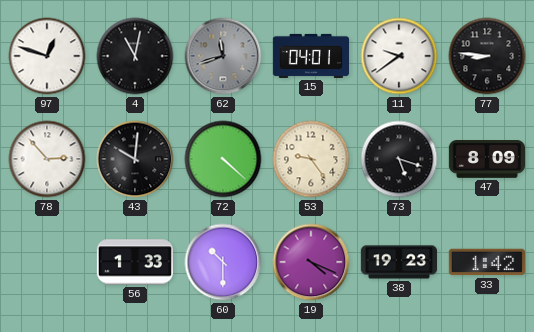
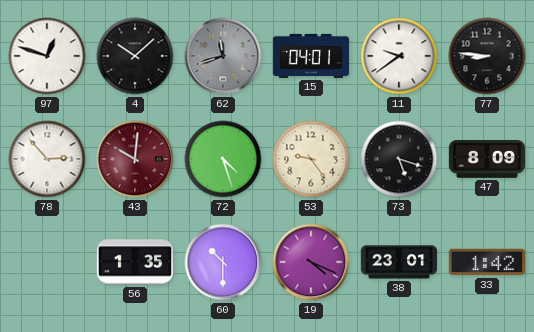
4: 11:02 -> 10:08 (135, 56)
43 dial: black -> burgundy (135, 159)
72: 4:22 -> 4:27 (223, 159)
56: 1:33 -> 1:35 (134, 262)
38: 19:23 -> 23:01 (399, 262)
